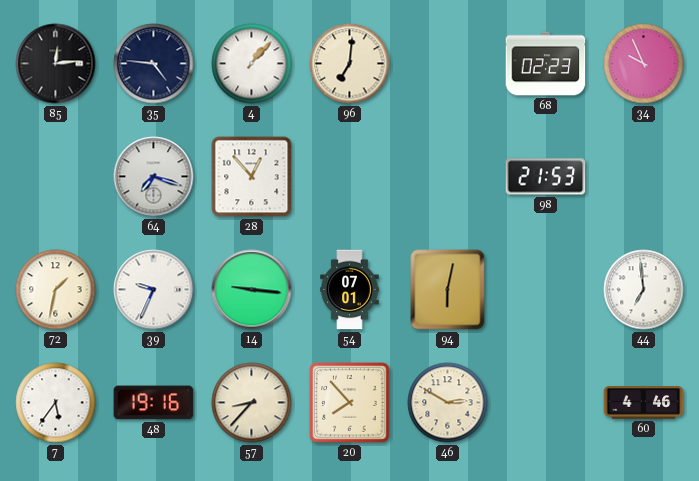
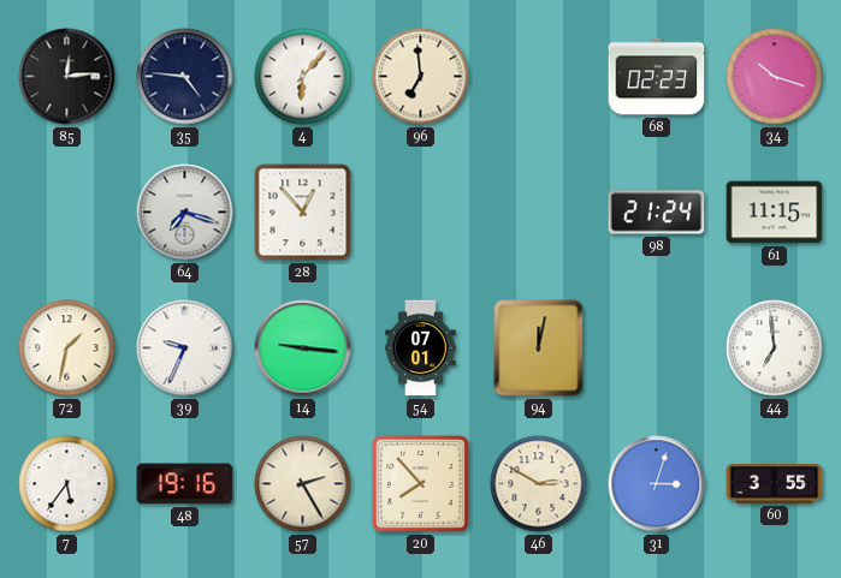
4: 1:07 -> 6:07 (303, 77)
96: 7:01 -> 6:59 (421, 77)
34: 9:56 -> 10:18 (775, 77)
98: 21:53 -> 21:24 (657, 213)
61: none -> 11:15 (775, 213)
94: 6:02 -> 12:02 (539, 348)
57: 8:37 -> 2:25 (303, 484)
31: none -> 3:03 (657, 484)
60: 4:46 -> 3:55 (775, 484)
